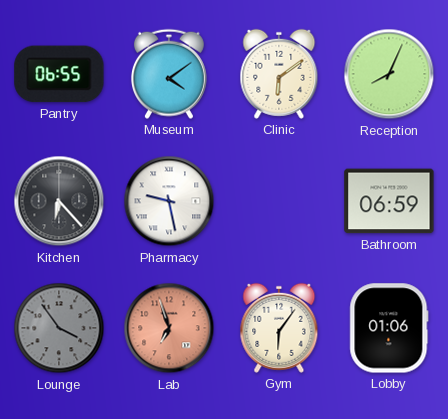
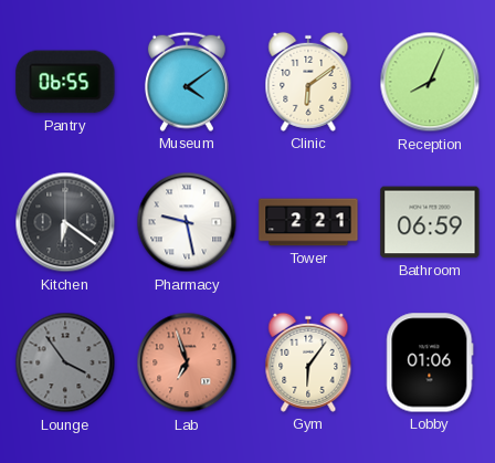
Kitchen: 6:23 -> 6:21 (65, 222)
Tower: none -> 2:21 (308, 222)
